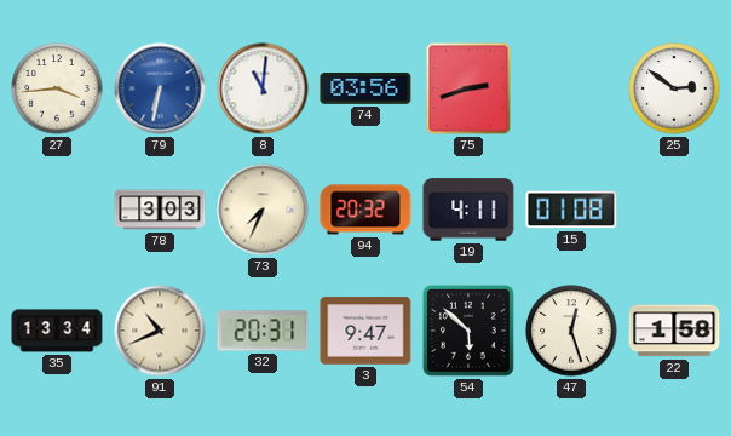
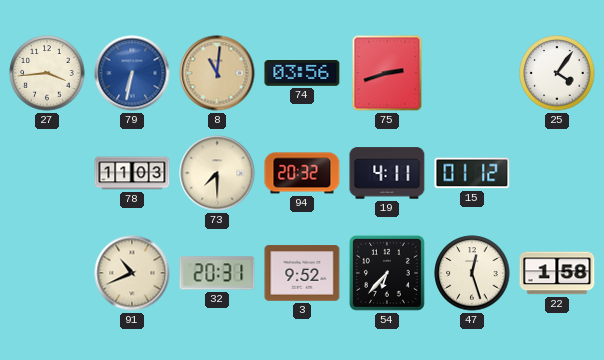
8 dial: white -> champagne (217, 73)
25: 2:51 -> 4:06 (557, 73)
78: 3:03 -> 11:03 (132, 173)
73: 7:34 -> 7:30 (217, 173)
15: 01:08 -> 01:12 (472, 173)
35: 13:34 -> none (57, 331)
3: 9:47 -> 9:52 (302, 273)
54: 5:52 -> 6:37 (387, 273)
